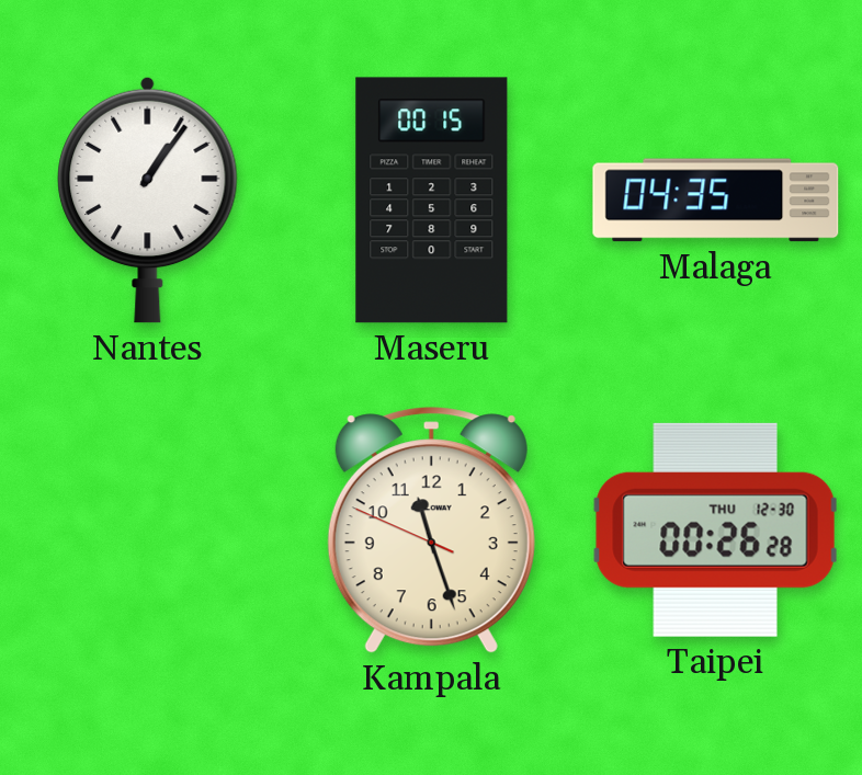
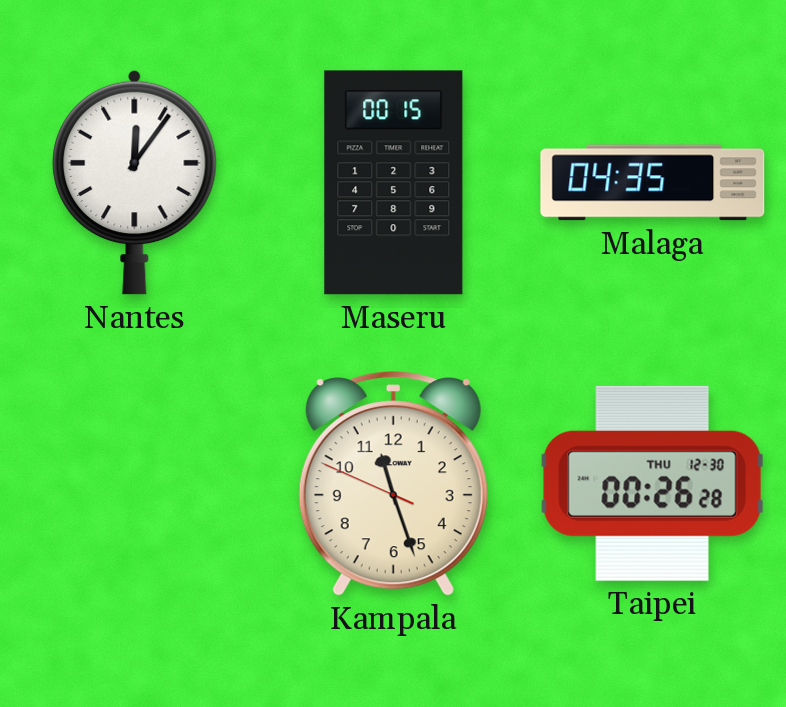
Nantes: 1:06 -> 12:06 (135, 182)
